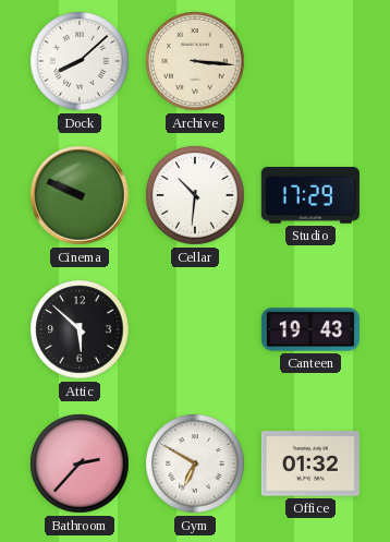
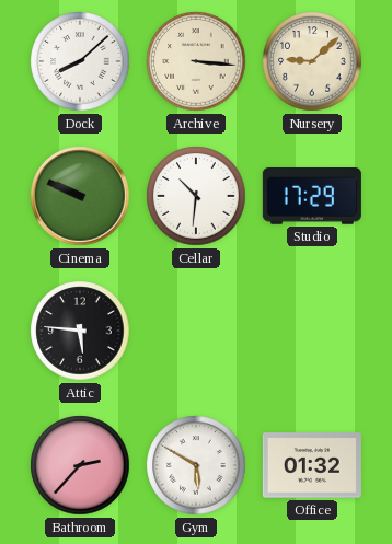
Nursery: none -> 9:08 (312, 61)
Attic: 5:52 -> 5:46 (80, 331)
Canteen: 19:43 -> none (310, 329)
Gym: 6:50 -> 5:50 (196, 465)
